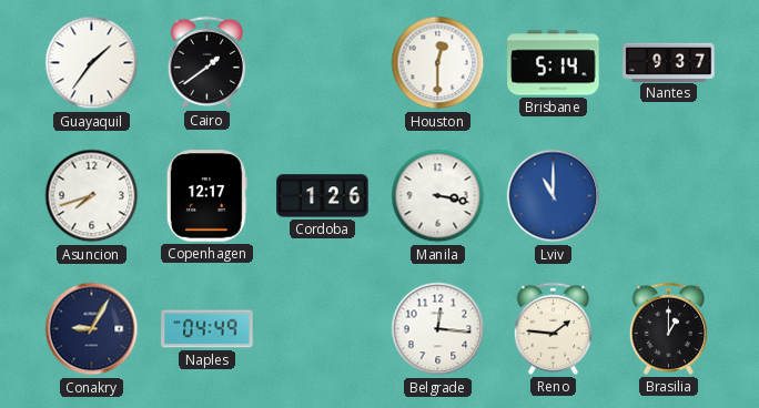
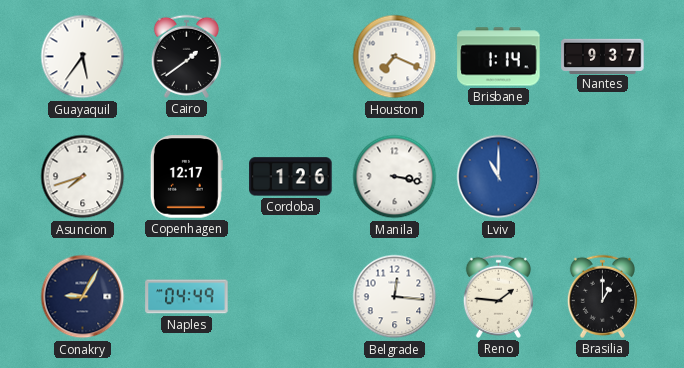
Guayaquil: 1:36 -> 5:36 (83, 57)
Houston: 12:30 -> 7:19 (395, 57)
Brisbane: 5:14 -> 1:14 (499, 57)
